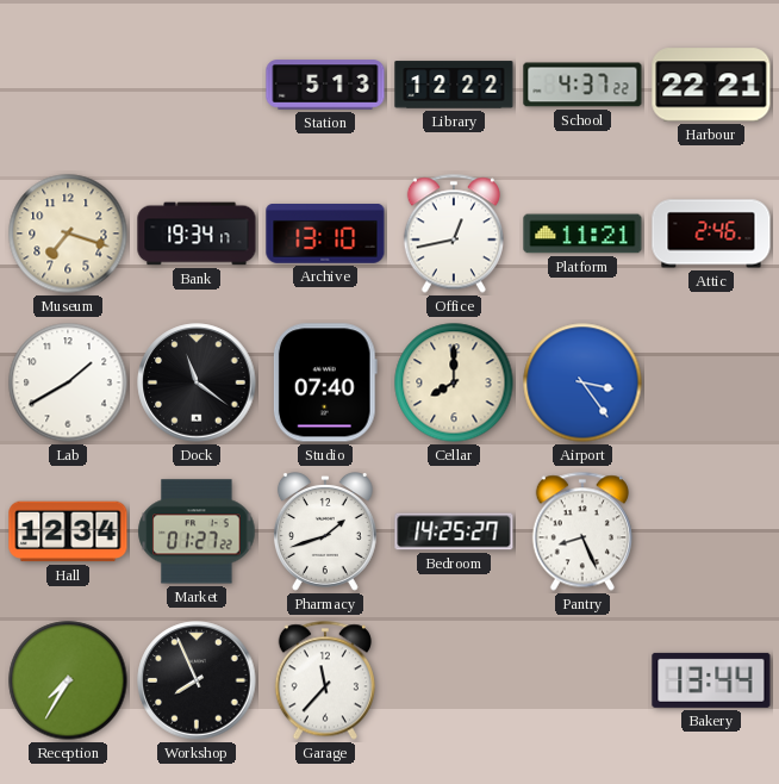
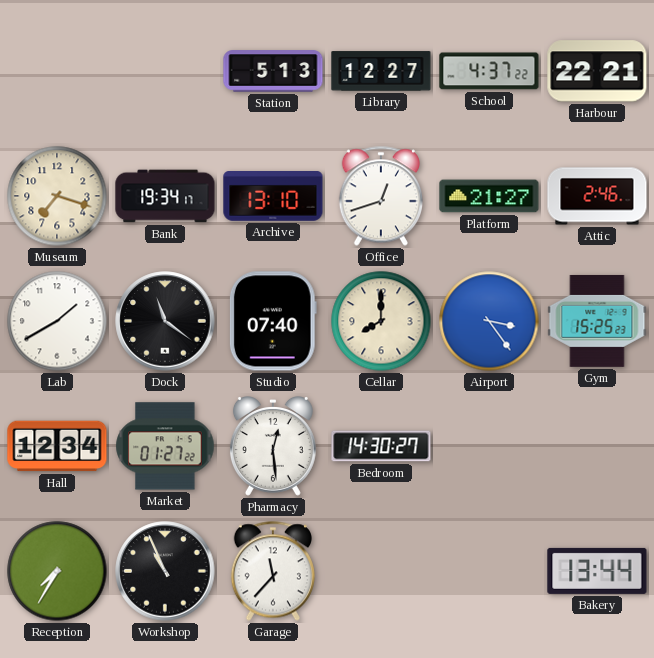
Library: 12:22 -> 12:27 (381, 71)
Office: 12:43 -> 12:42 (381, 196)
Platform: 11:21 -> 21:27 (489, 196)
Gym: none -> 15:25 (597, 321)
Pharmacy: 1:42 -> 12:29 (273, 447)
Bedroom: 14:25 -> 14:30 (381, 446)
Pantry: 8:26 -> none (582, 531)
Workshop: 7:56 -> 10:56 (165, 571)
